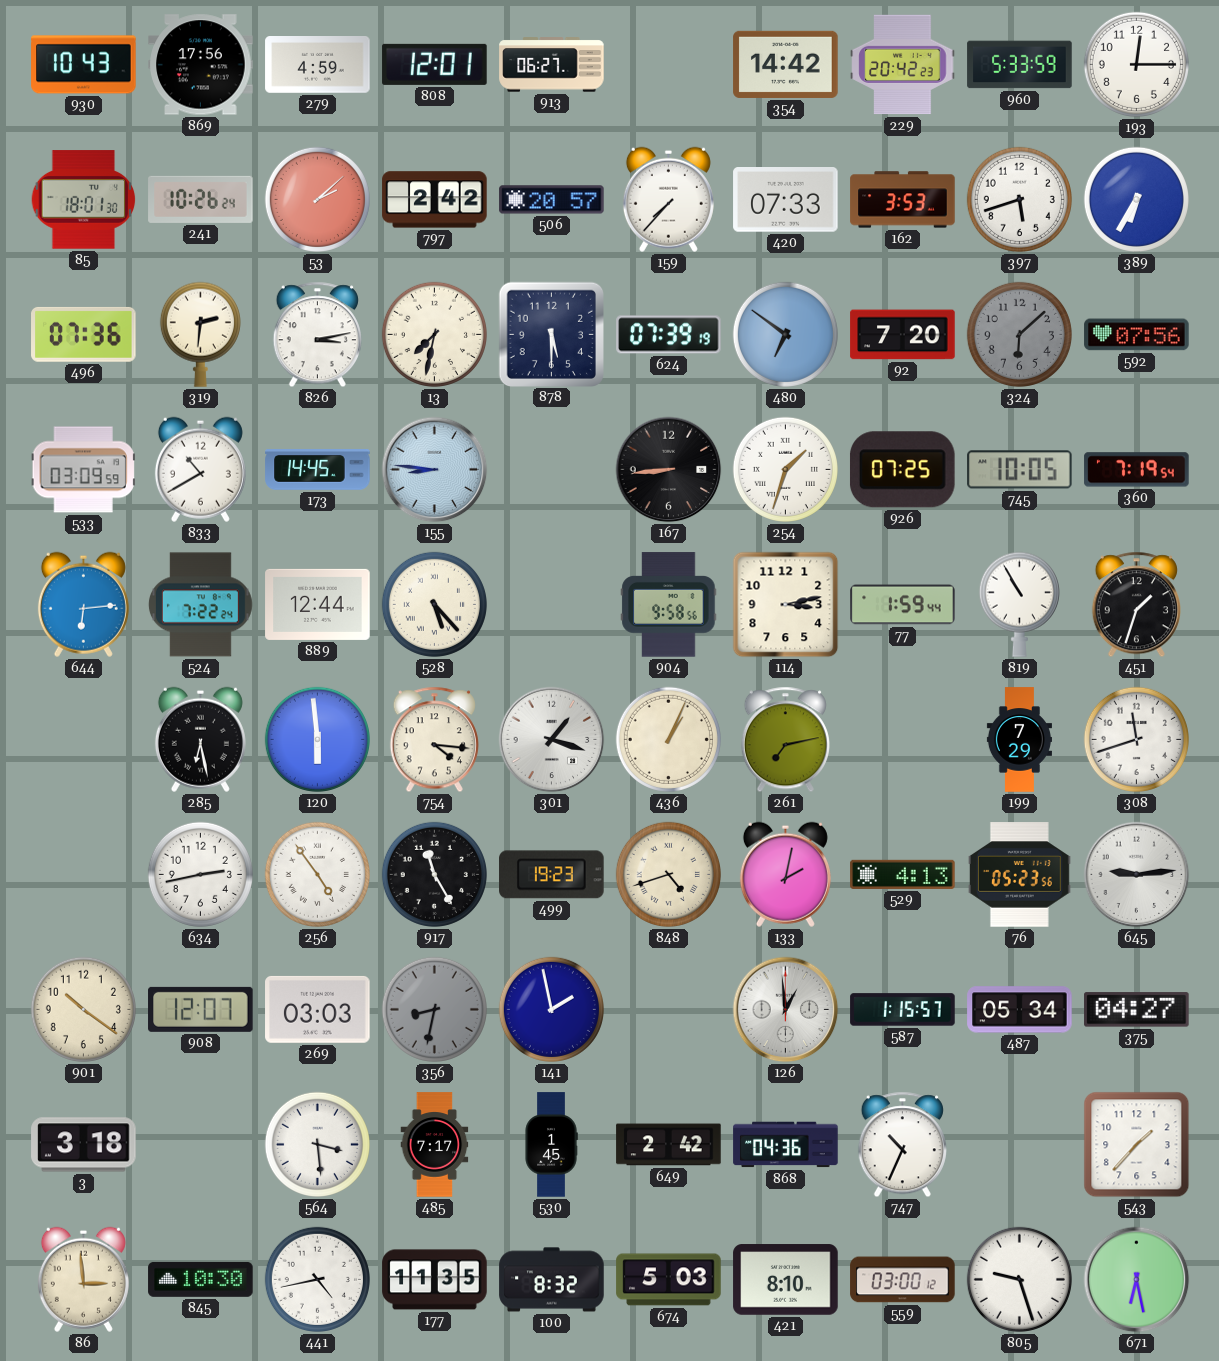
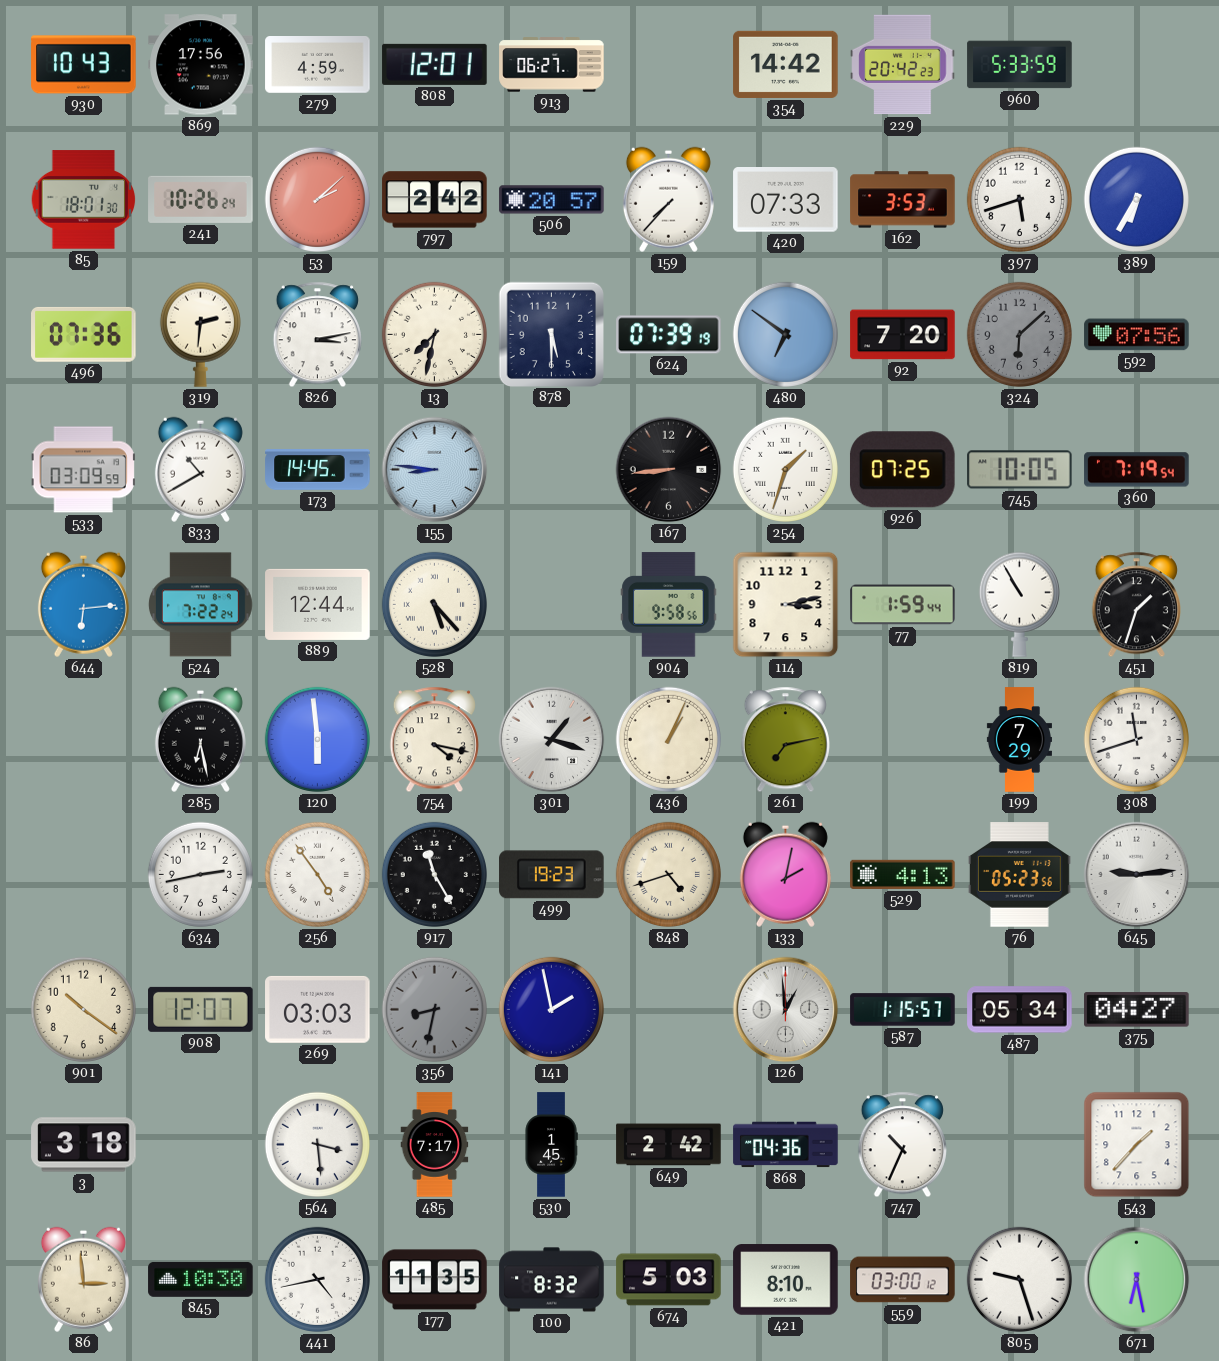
193: 12:15 -> none (1136, 64)
754: 4:16 -> 4:17 (434, 740)
